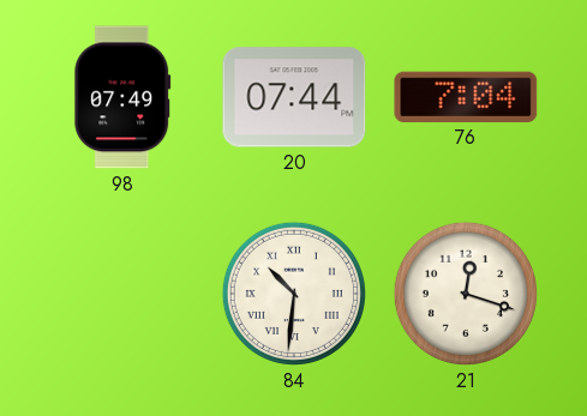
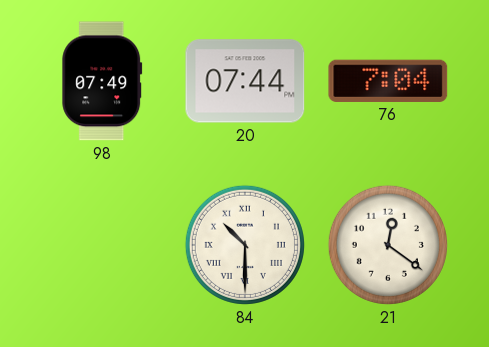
84: 10:31 -> 10:30 (245, 245)
21: 12:18 -> 12:21 (388, 245)
